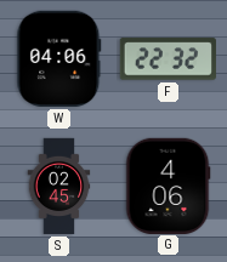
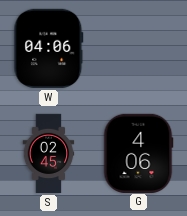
F: 22:32 -> none (168, 59)
